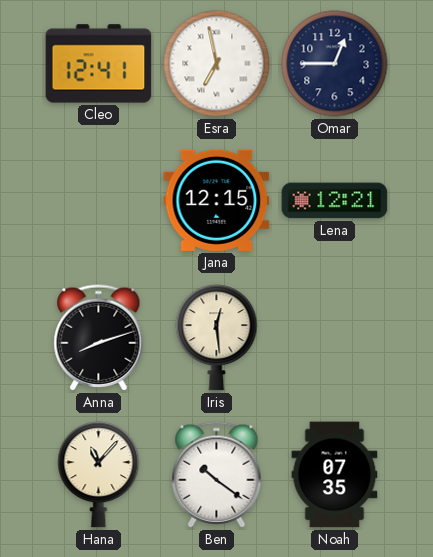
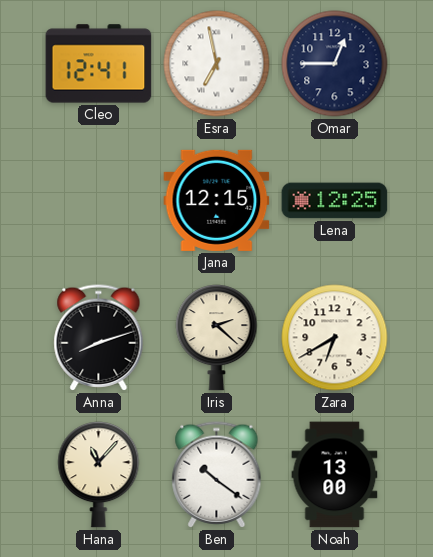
Lena: 12:21 -> 12:25 (335, 201)
Iris: 12:29 -> 2:22 (217, 338)
Zara: none -> 6:40 (335, 338)
Noah: 07:35 -> 13:00 (335, 475)
